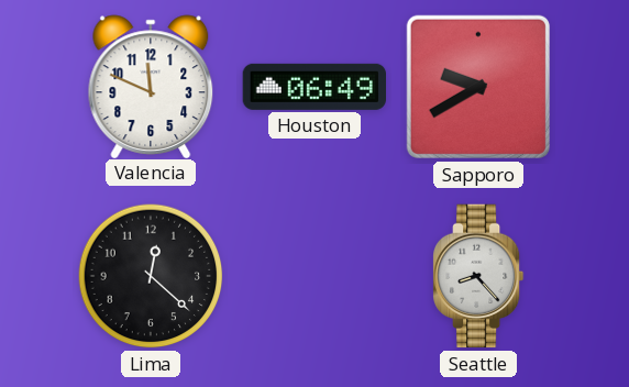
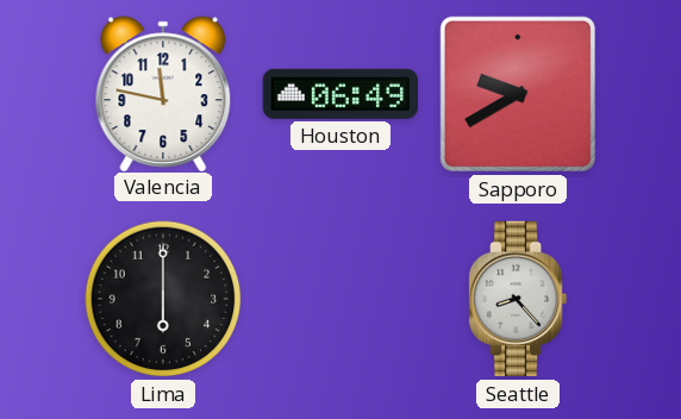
Valencia: 11:49 -> 11:47 (163, 93)
Lima: 12:22 -> 6:00 (163, 299)
